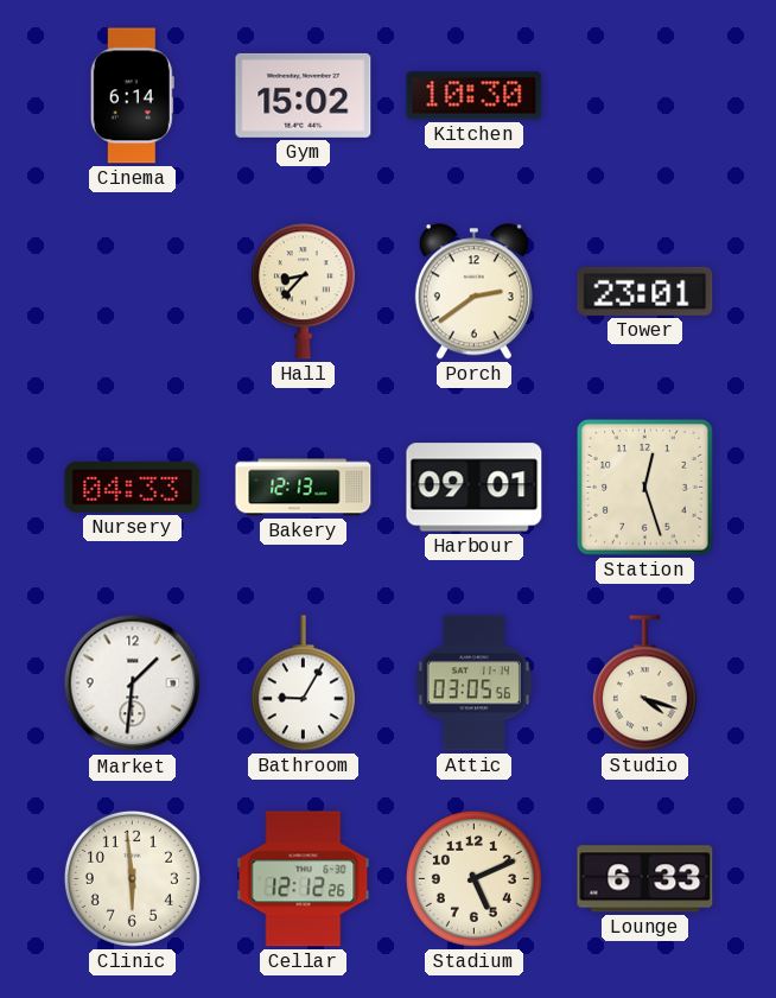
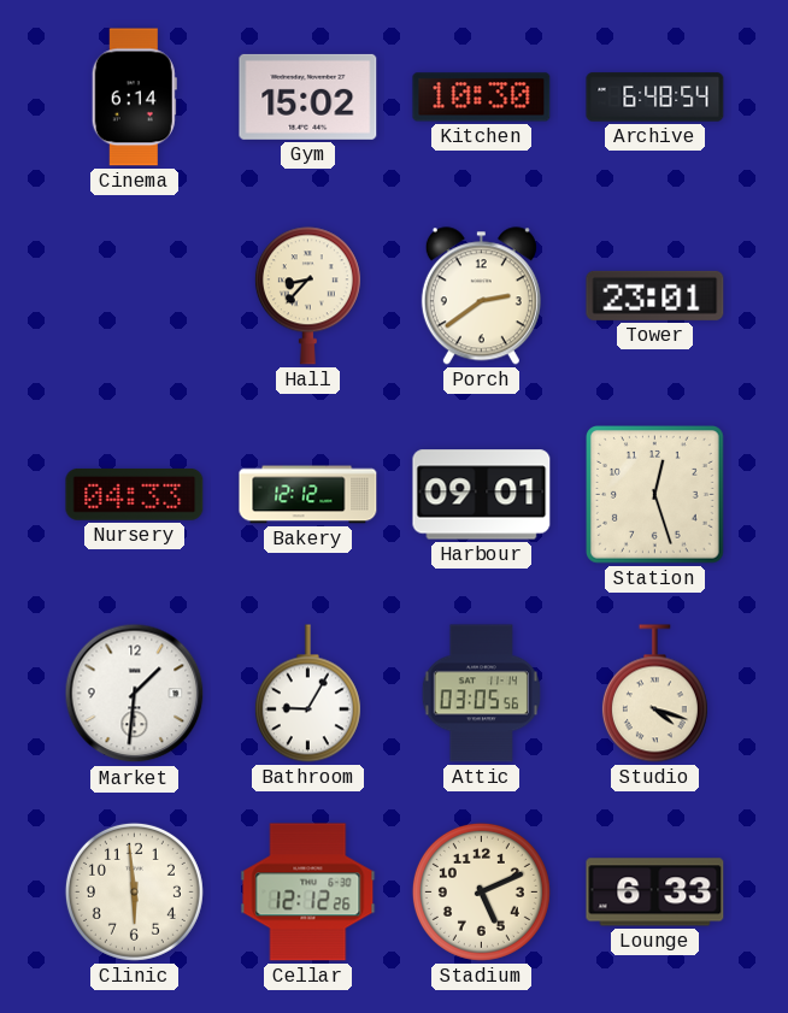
Archive: none -> 6:48 (655, 98)
Bakery: 12:13 -> 12:12 (308, 495)
